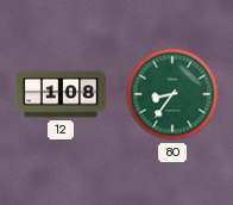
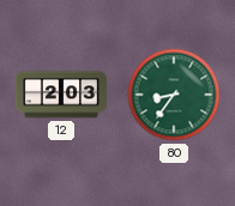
12: 1:08 -> 2:03 (61, 95)
